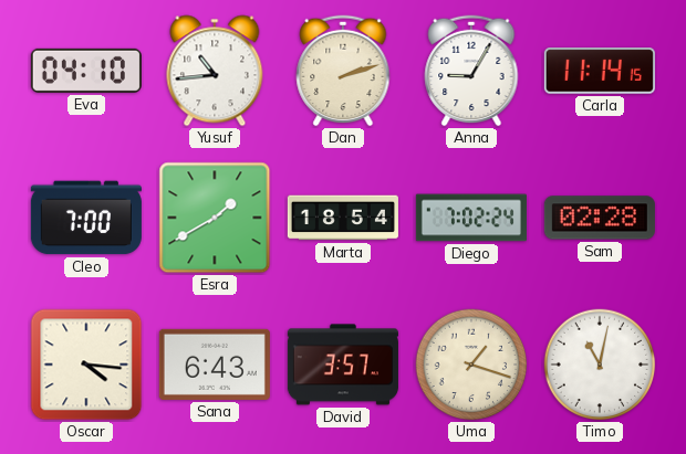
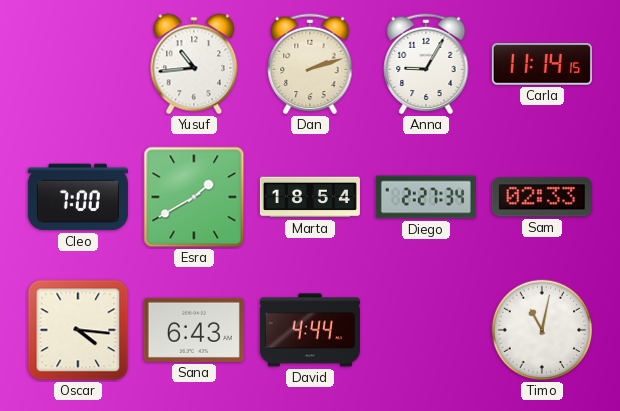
Eva: 04:10 -> none (86, 71)
Diego: 7:02 -> 2:27 (426, 197)
Sam: 02:28 -> 02:33 (542, 197)
David: 3:57 -> 4:44 (310, 330)
Uma: 1:18 -> none (471, 365)
